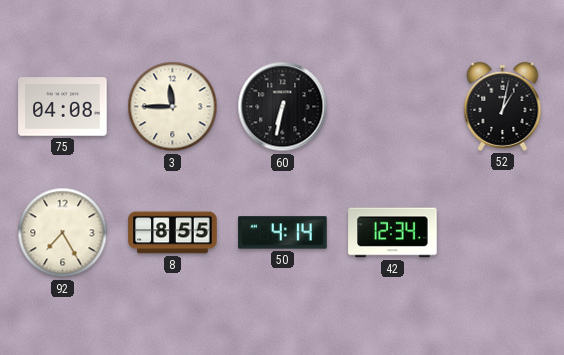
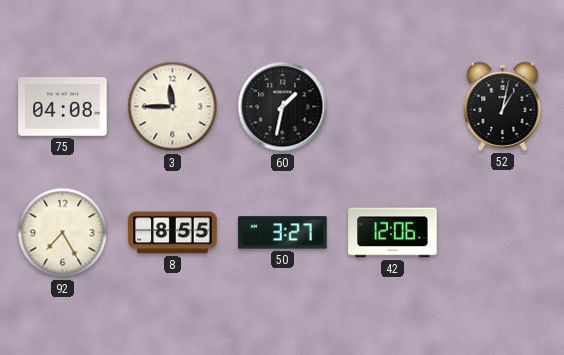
60: 6:32 -> 1:32 (283, 107)
50: 4:14 -> 3:27 (283, 233)
42: 12:34 -> 12:06 (393, 233)
